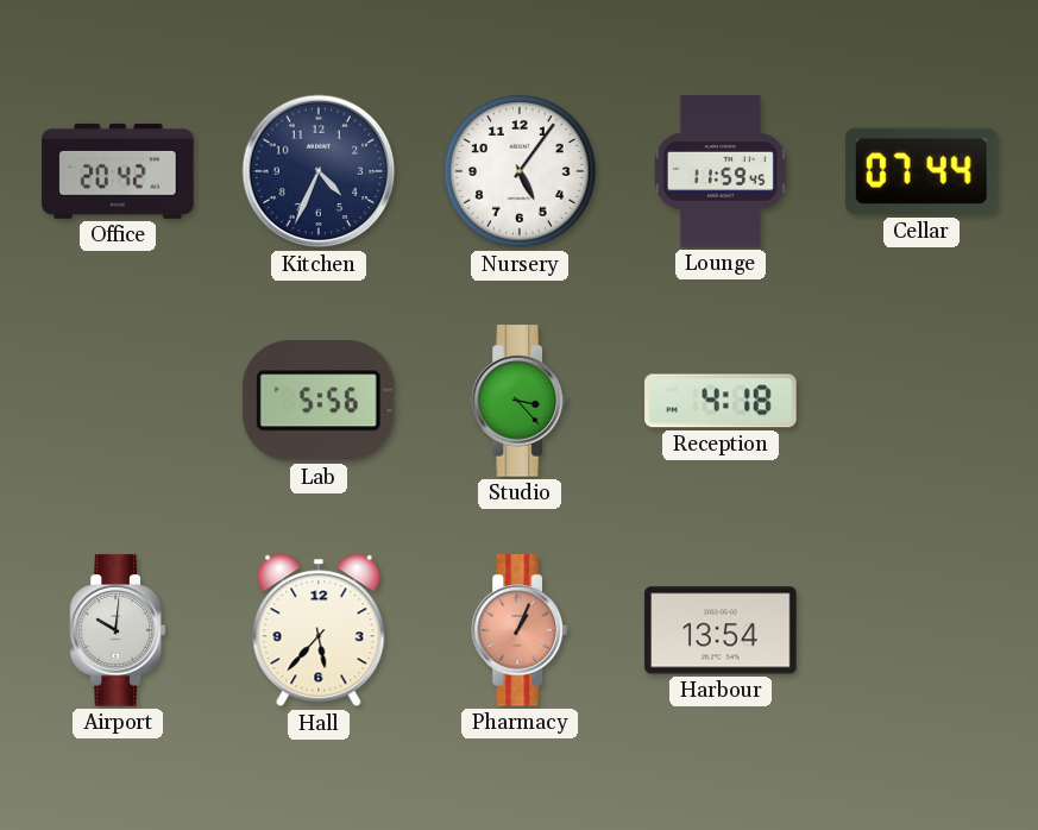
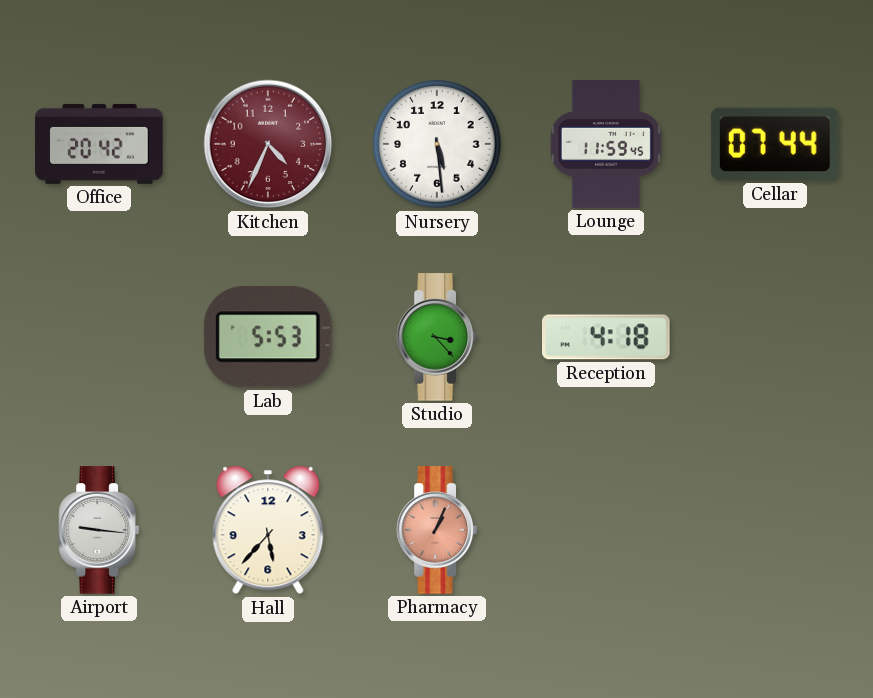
Kitchen dial: navy -> burgundy (268, 144)
Nursery: 5:06 -> 5:29 (437, 144)
Lab: 5:56 -> 5:53 (268, 337)
Airport: 10:01 -> 9:16 (98, 530)
Harbour: 13:54 -> none (721, 630)
